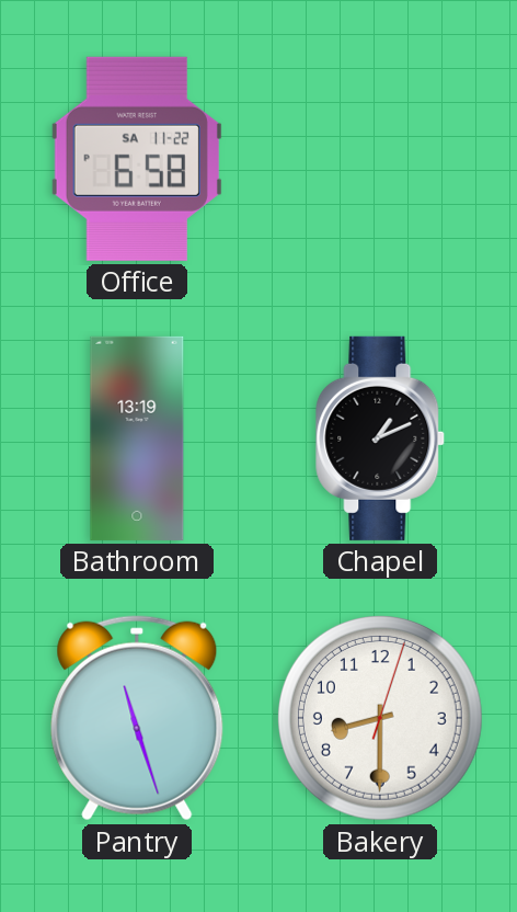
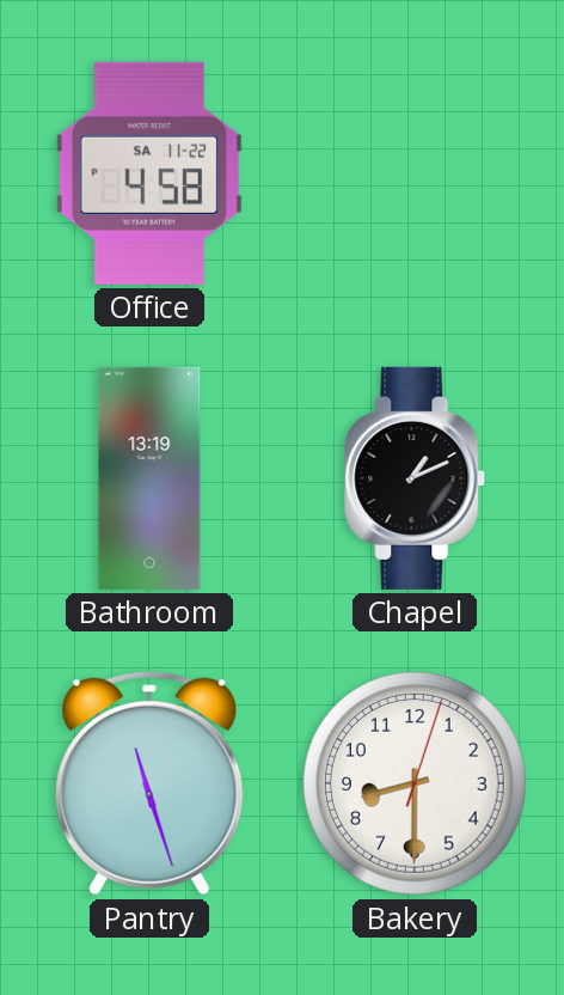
Office: 6:58 -> 4:58 (149, 173)
